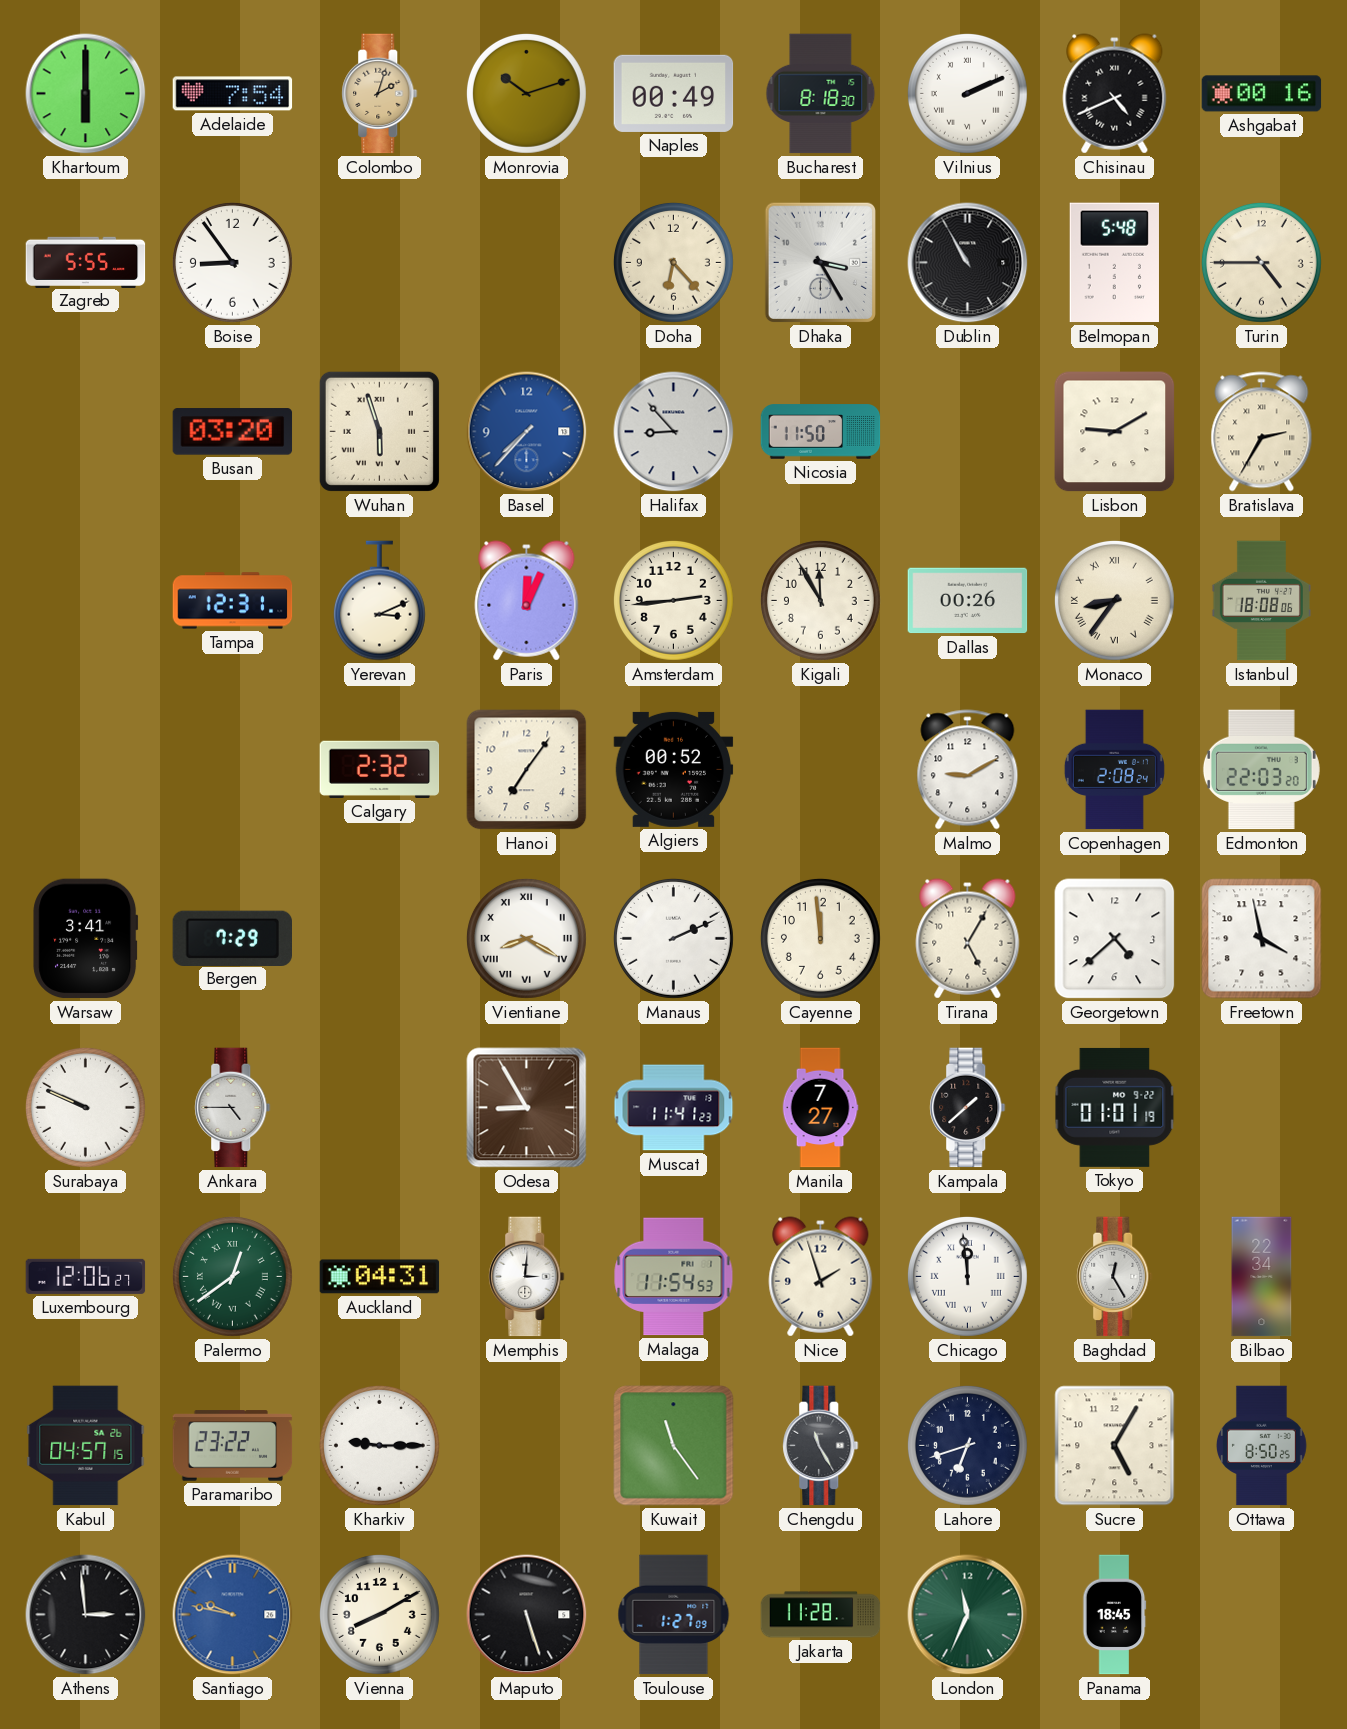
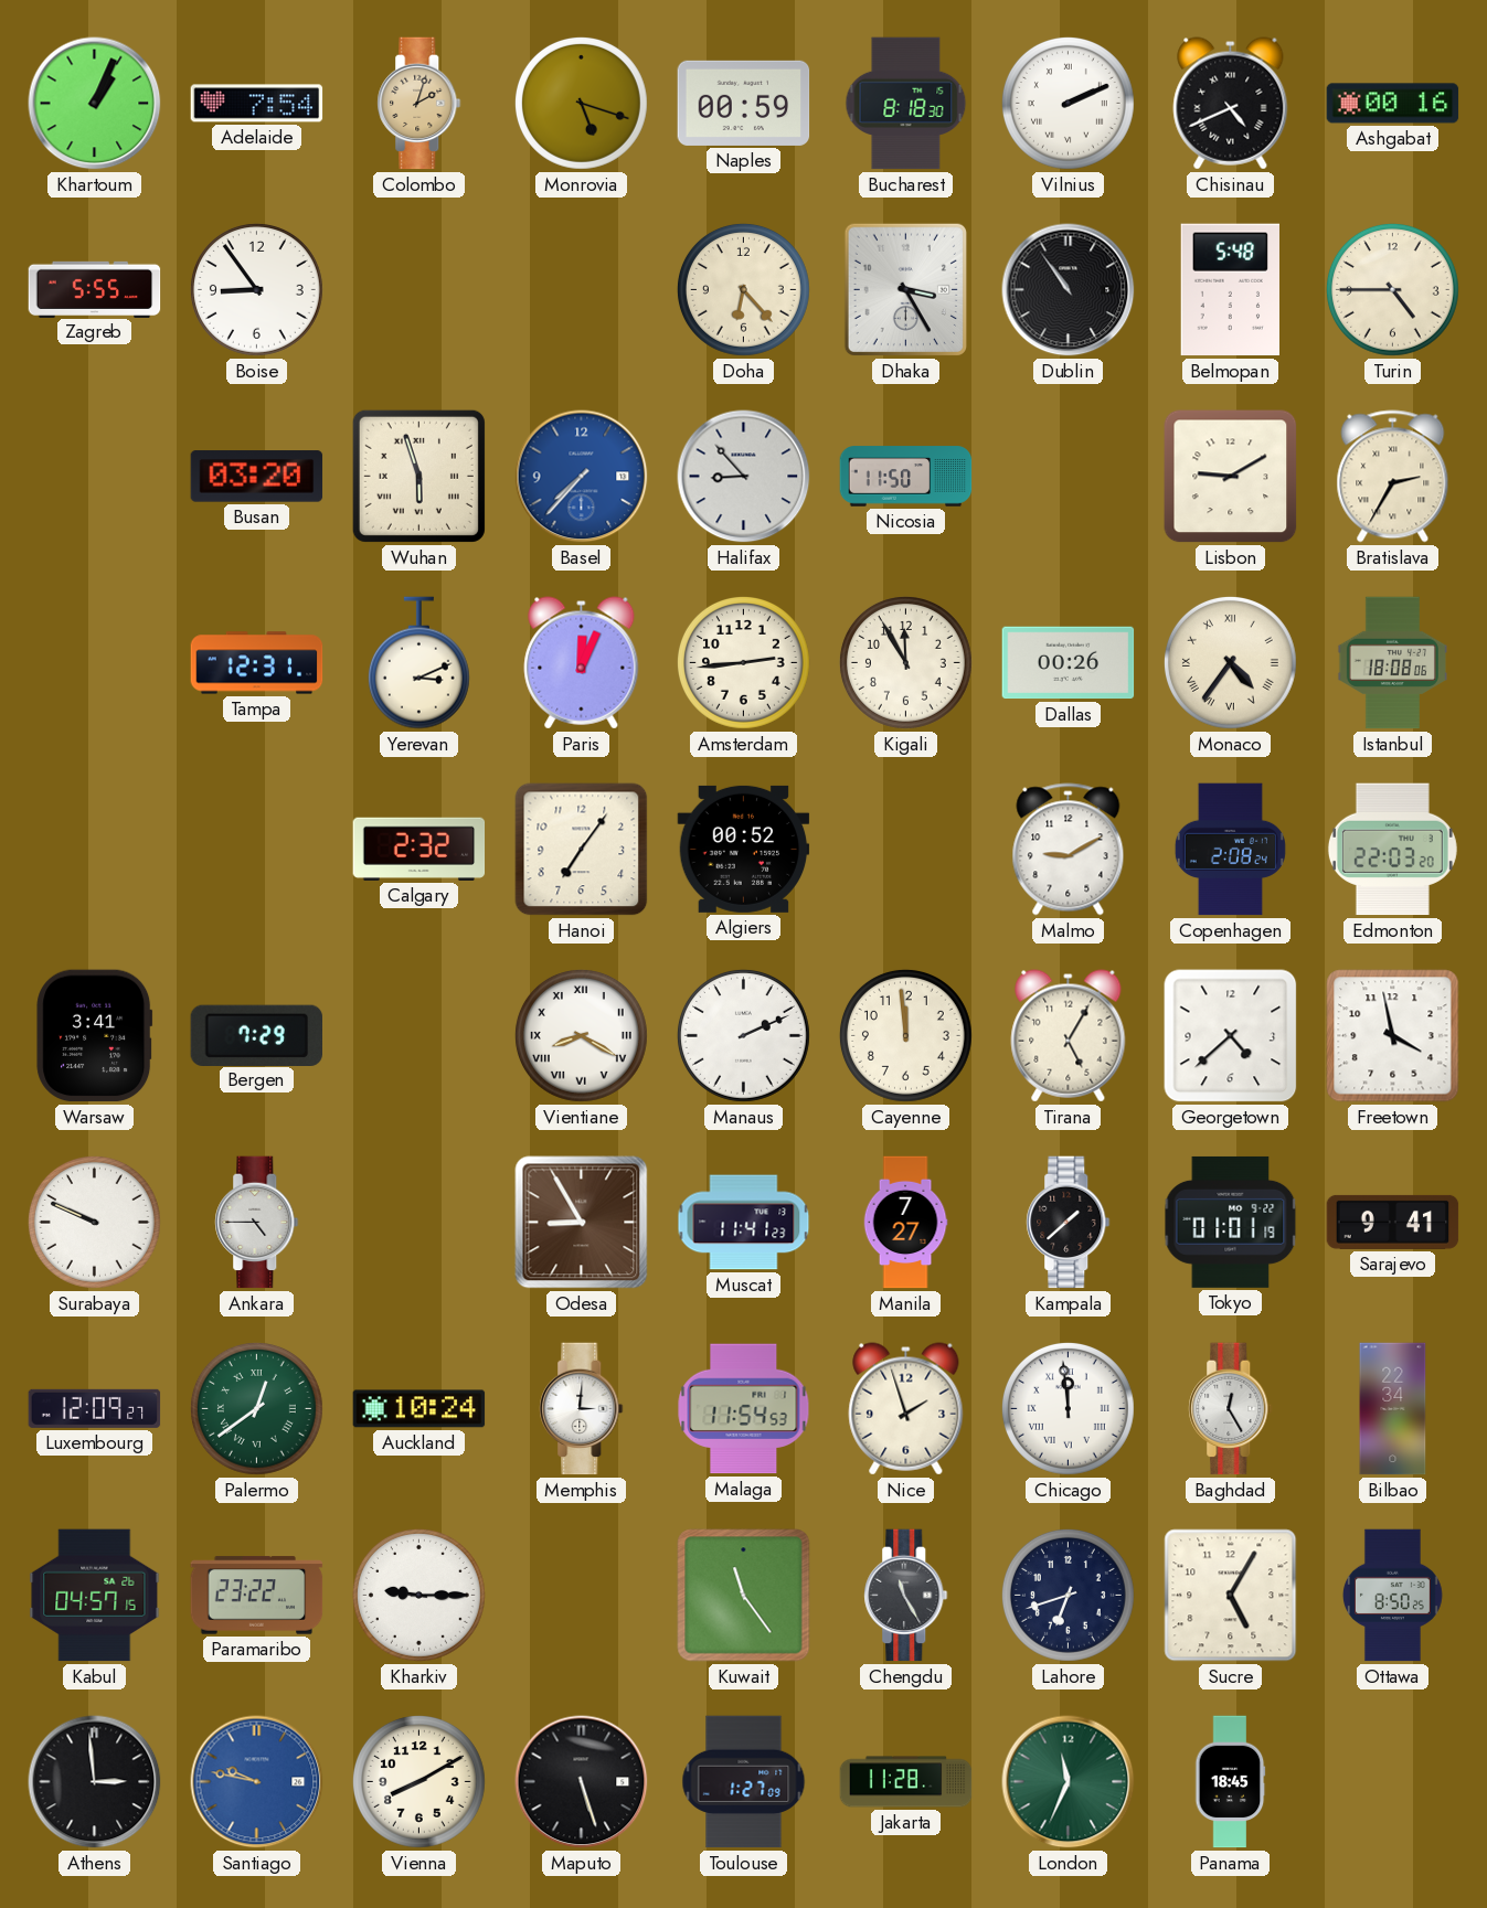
Khartoum: 6:00 -> 1:04 (95, 104)
Monrovia: 10:12 -> 5:18 (581, 103)
Naples: 00:49 -> 00:59 (744, 103)
Dublin: 10:55 -> 10:54 (1069, 290)
Monaco: 8:36 -> 4:36 (1230, 662)
Sarajevo: none -> 9:41 (1393, 1222)
Luxembourg: 12:06 -> 12:09 (95, 1408)
Auckland: 04:31 -> 10:24 (419, 1409)
